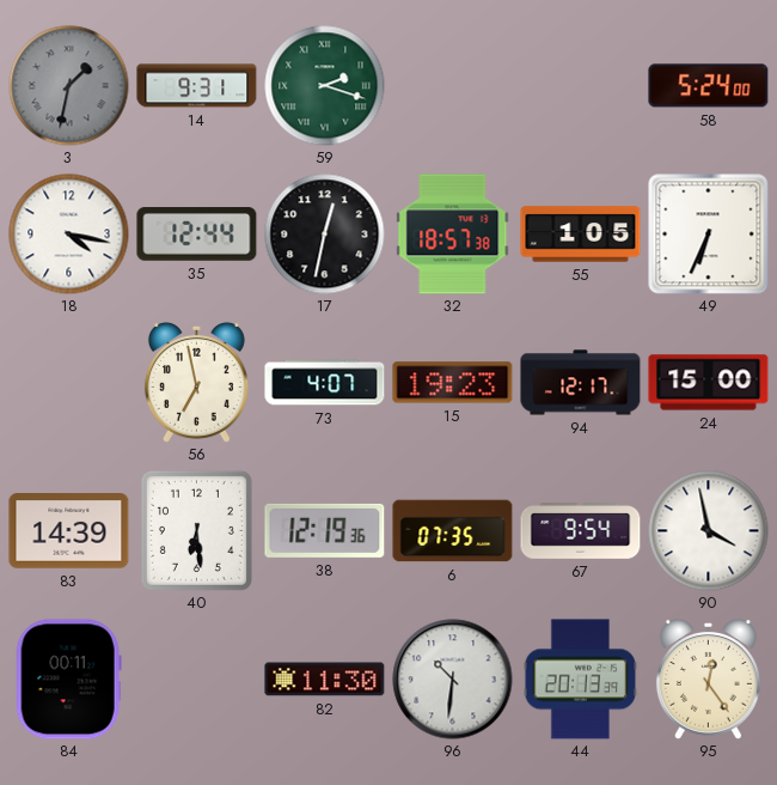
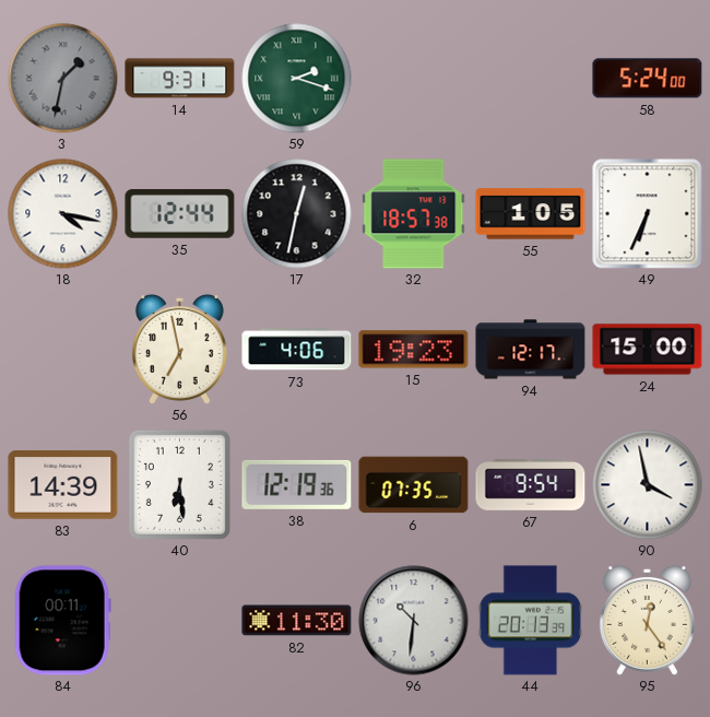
73: 4:07 -> 4:06 (297, 350)
